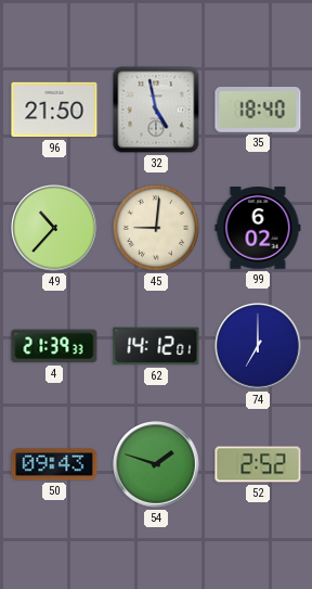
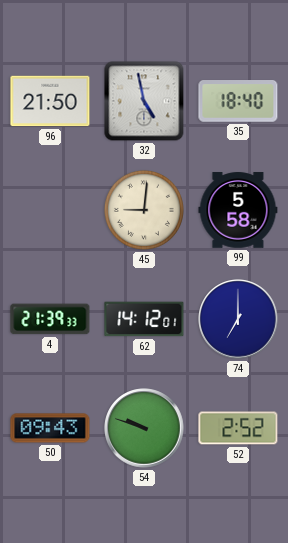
49: 10:37 -> none (54, 228)
99: 6:02 -> 5:58 (238, 210)
54: 1:48 -> 9:48 (144, 428)
